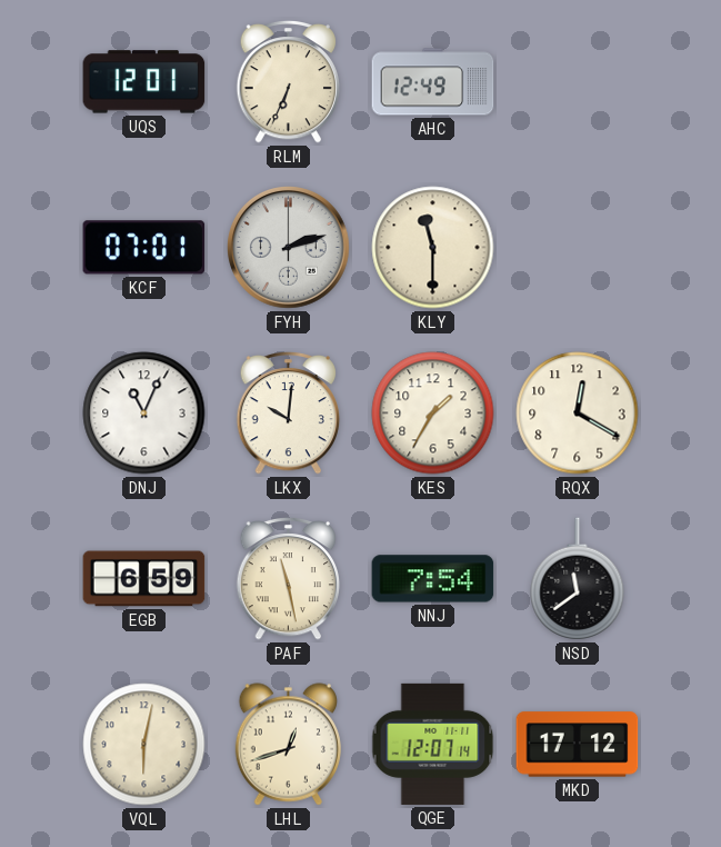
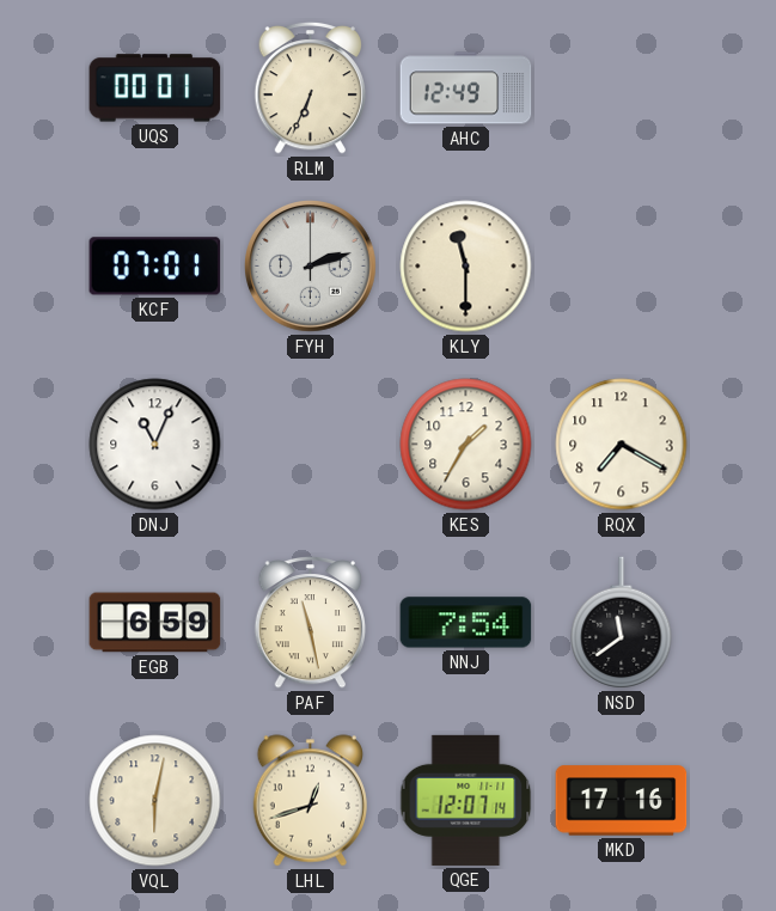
UQS: 12:01 -> 00:01 (155, 88)
LKX: 10:01 -> none (289, 412)
RQX: 12:20 -> 7:20 (622, 445)
MKD: 17:12 -> 17:16 (622, 801)
